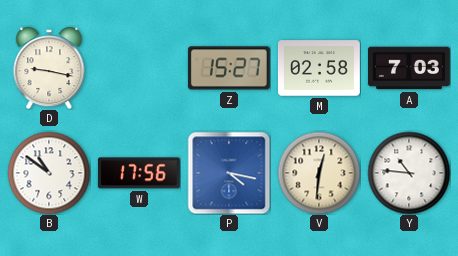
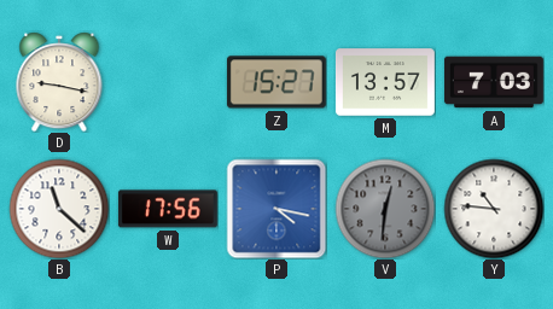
M: 02:58 -> 13:57 (385, 82)
B: 10:51 -> 11:22 (59, 209)
V dial: cream -> grey (385, 209)
